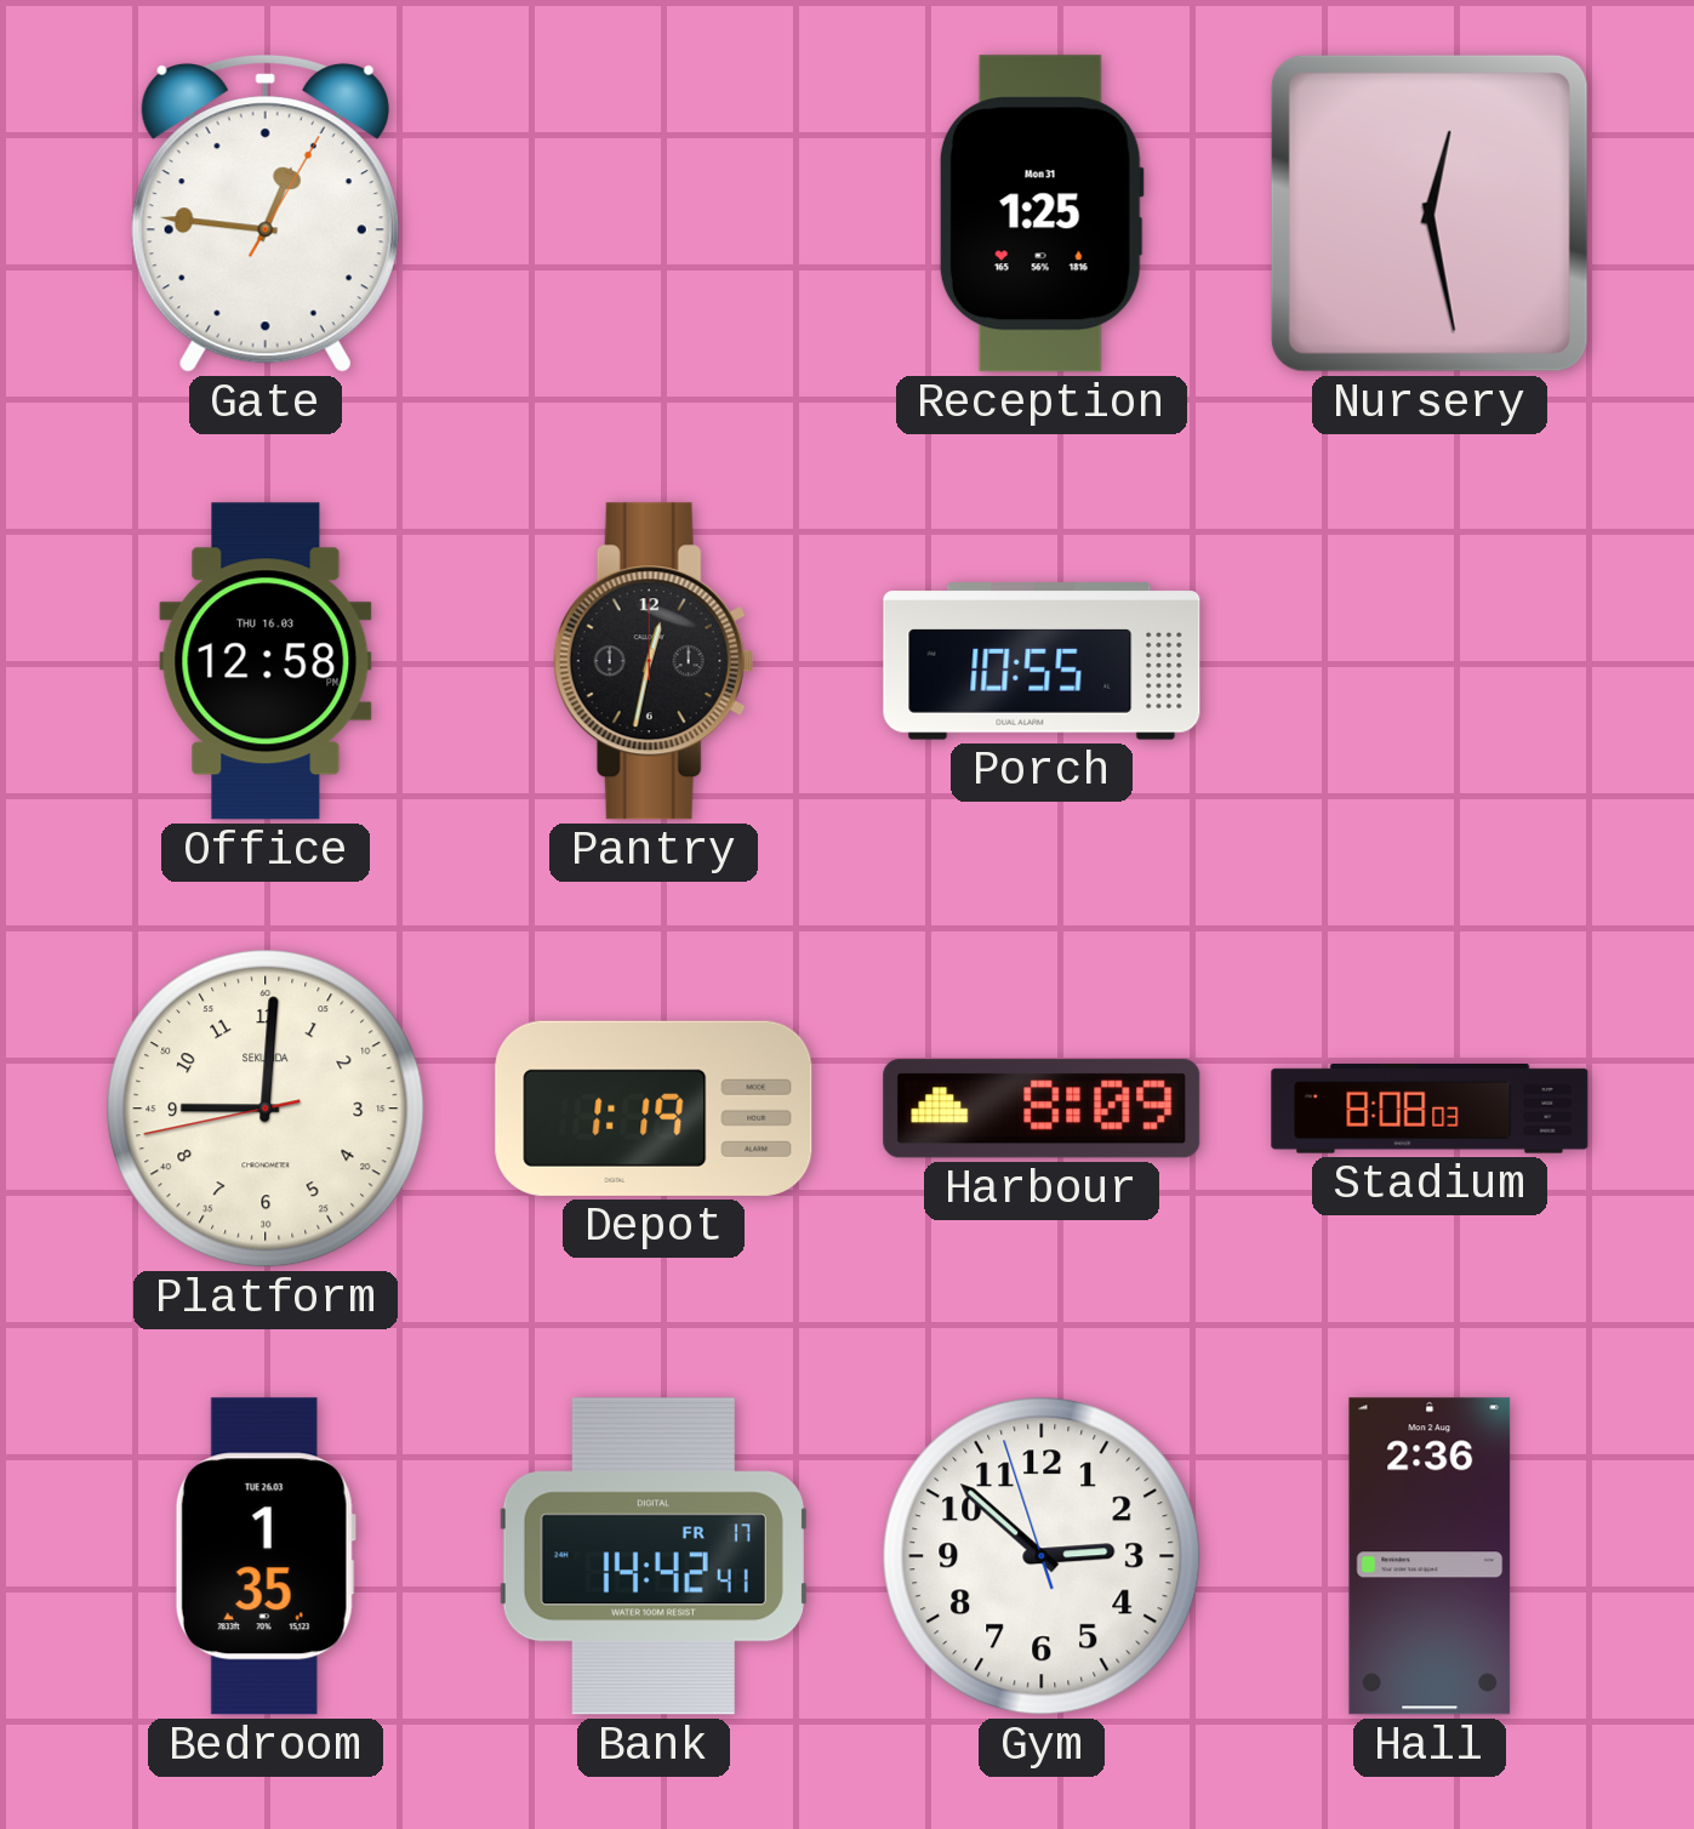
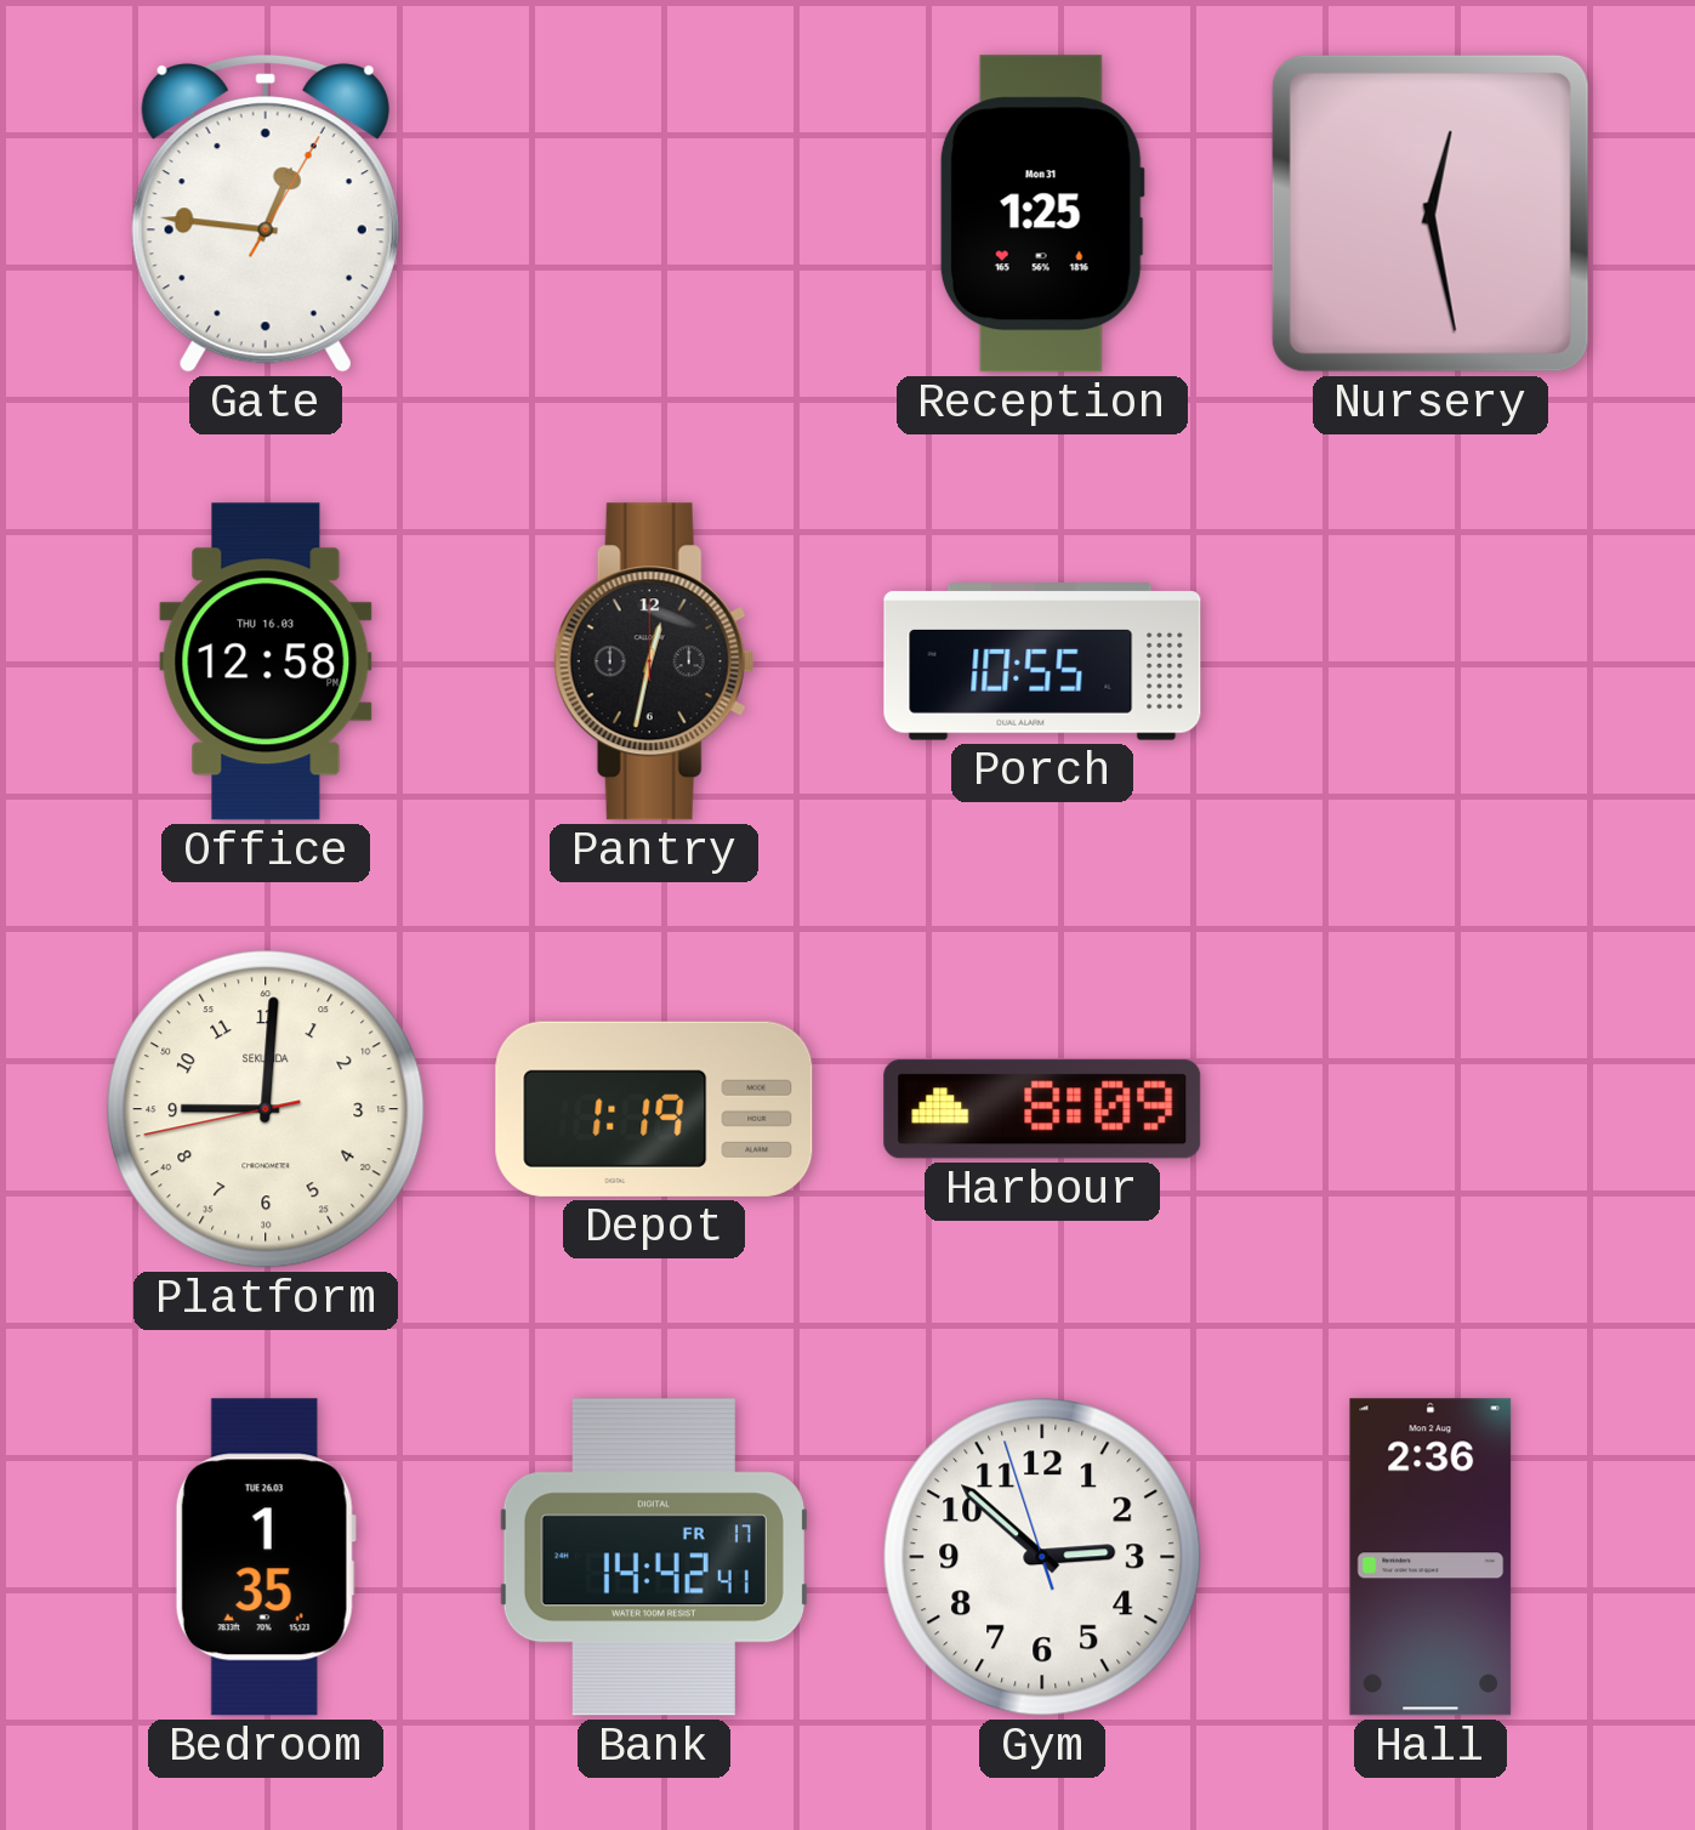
Stadium: 8:08 -> none (1430, 1110)
